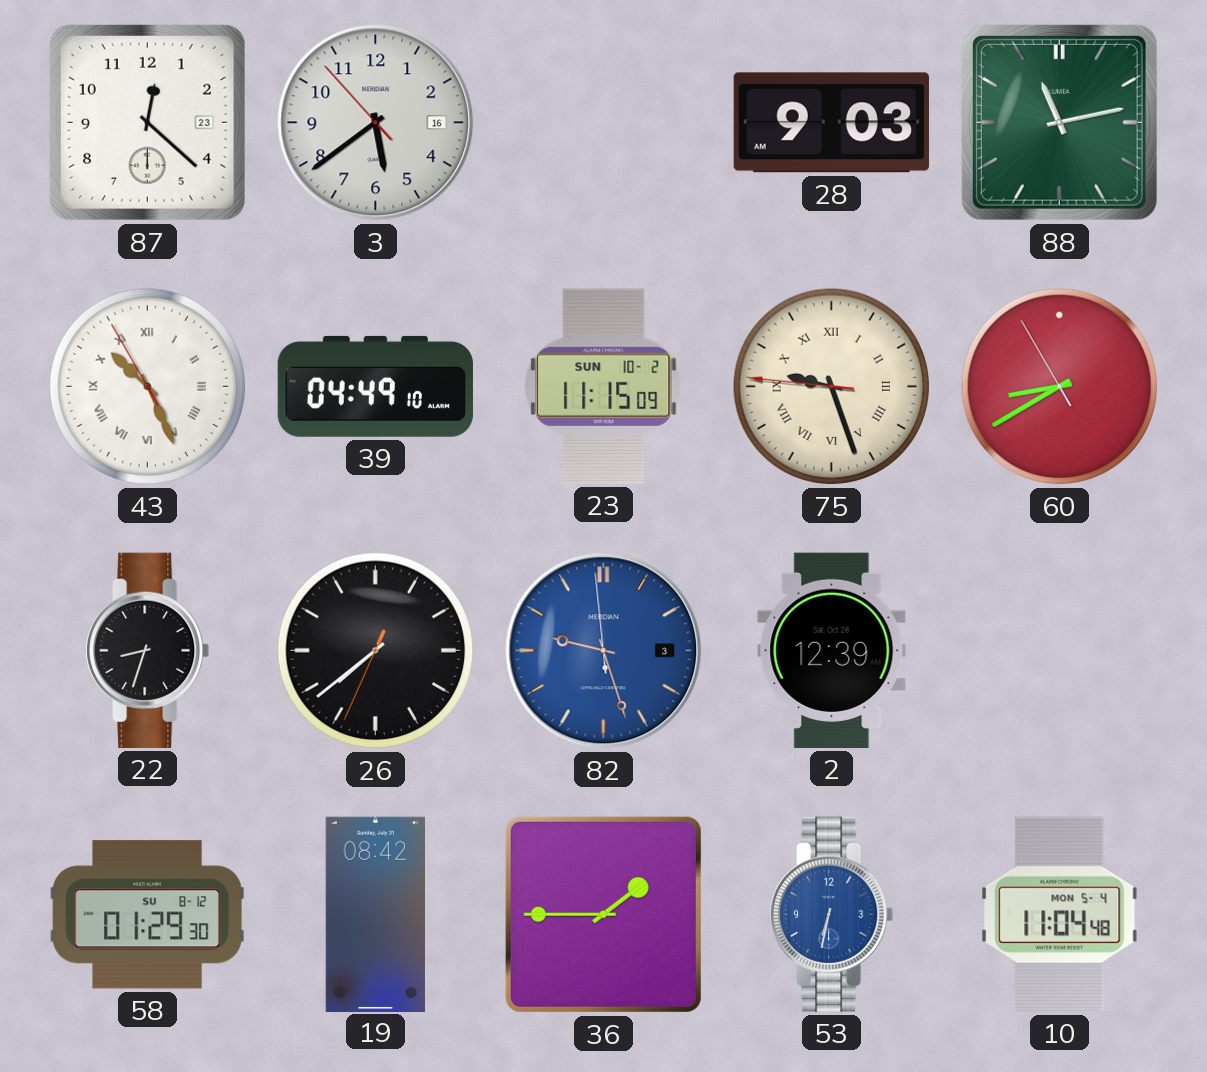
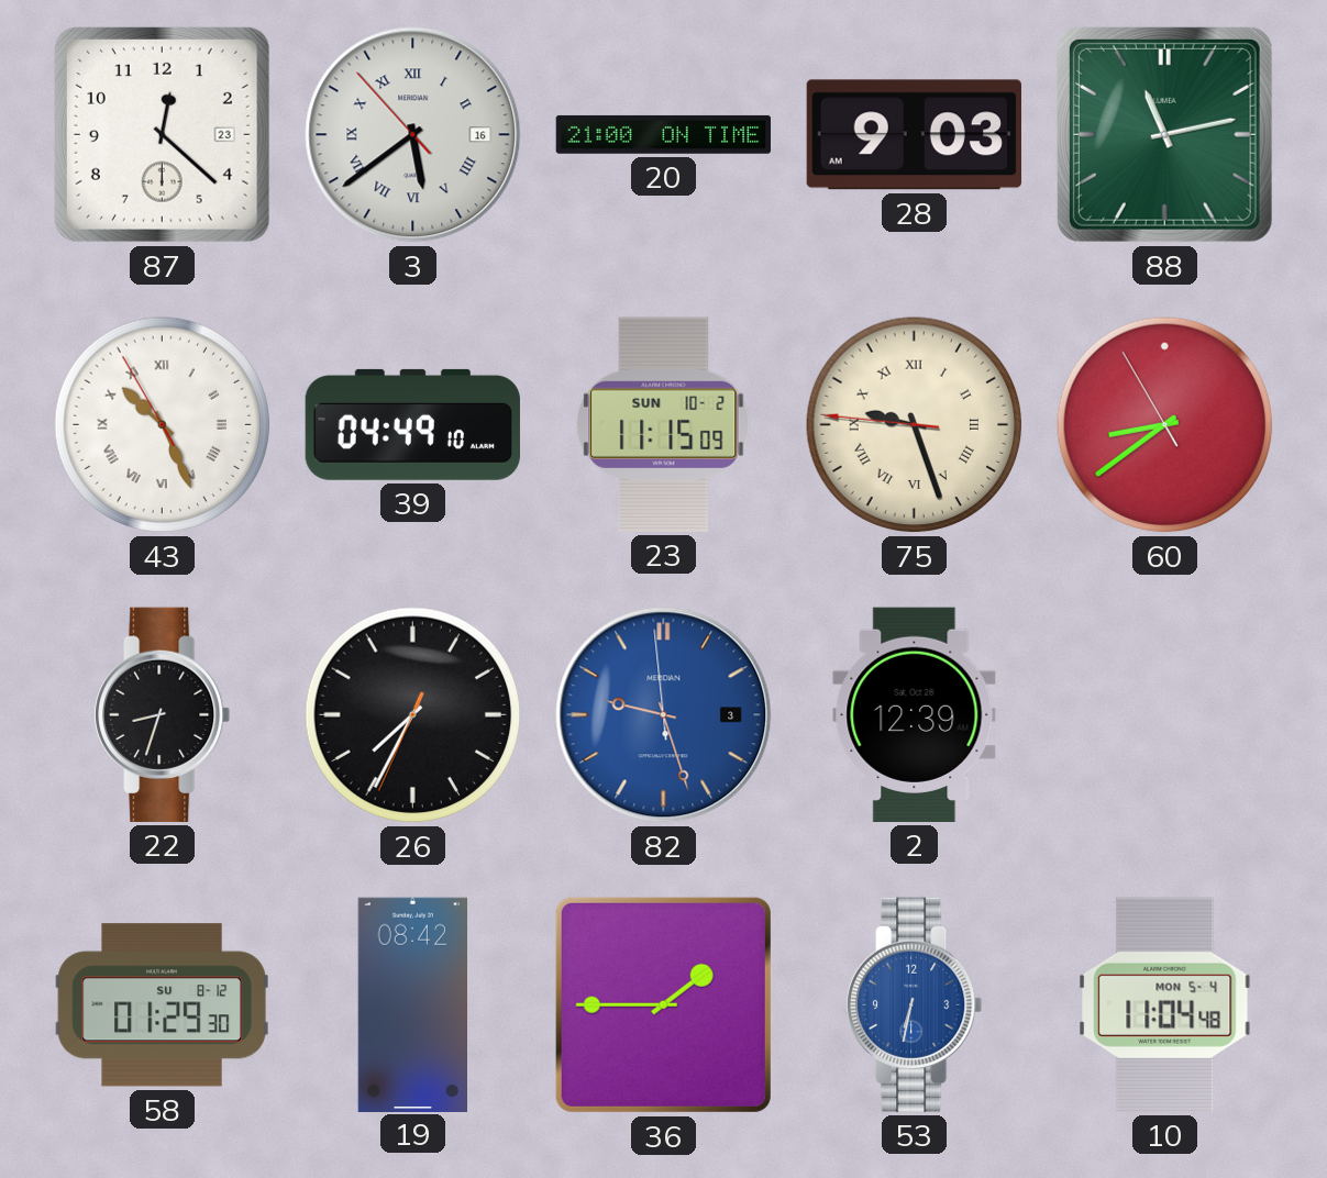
3 numerals: Arabic -> Roman (413, 135)
20: none -> 21:00 (663, 134)
60: 8:39 -> 8:38 (1165, 425)
26: 7:38 -> 7:34 (413, 715)
